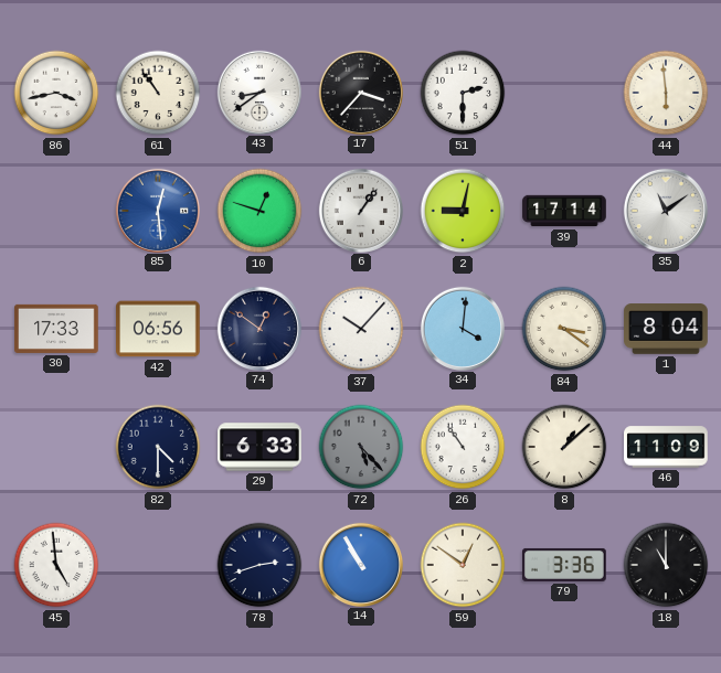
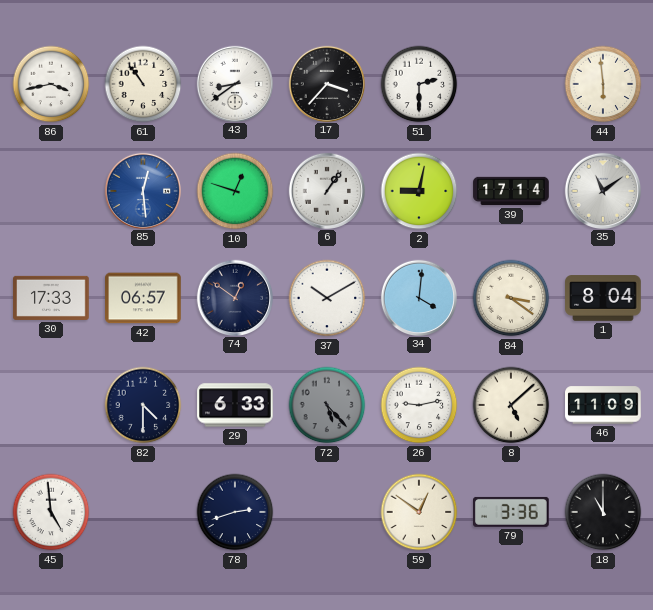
42: 06:56 -> 06:57 (143, 298)
37: 10:07 -> 10:10 (327, 298)
26: 10:54 -> 9:13 (419, 405)
8: 1:08 -> 5:08 (511, 405)
14: 10:55 -> none (360, 564)
